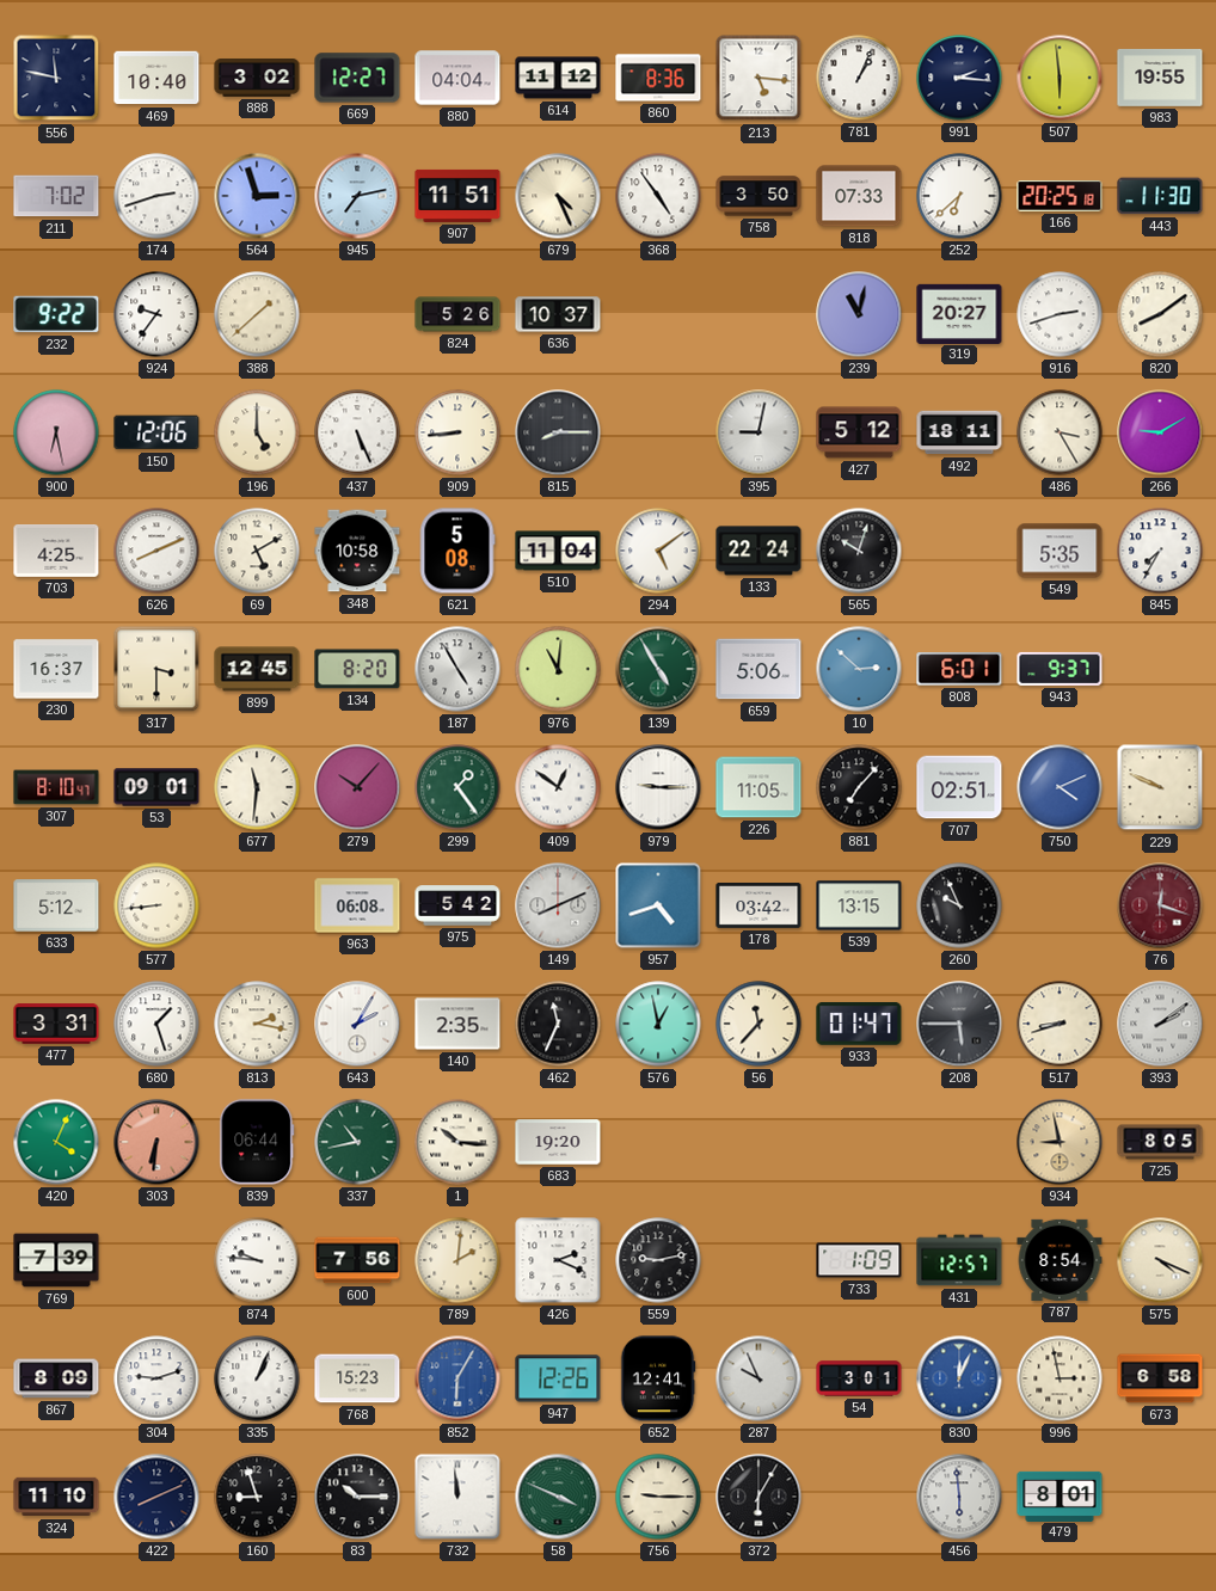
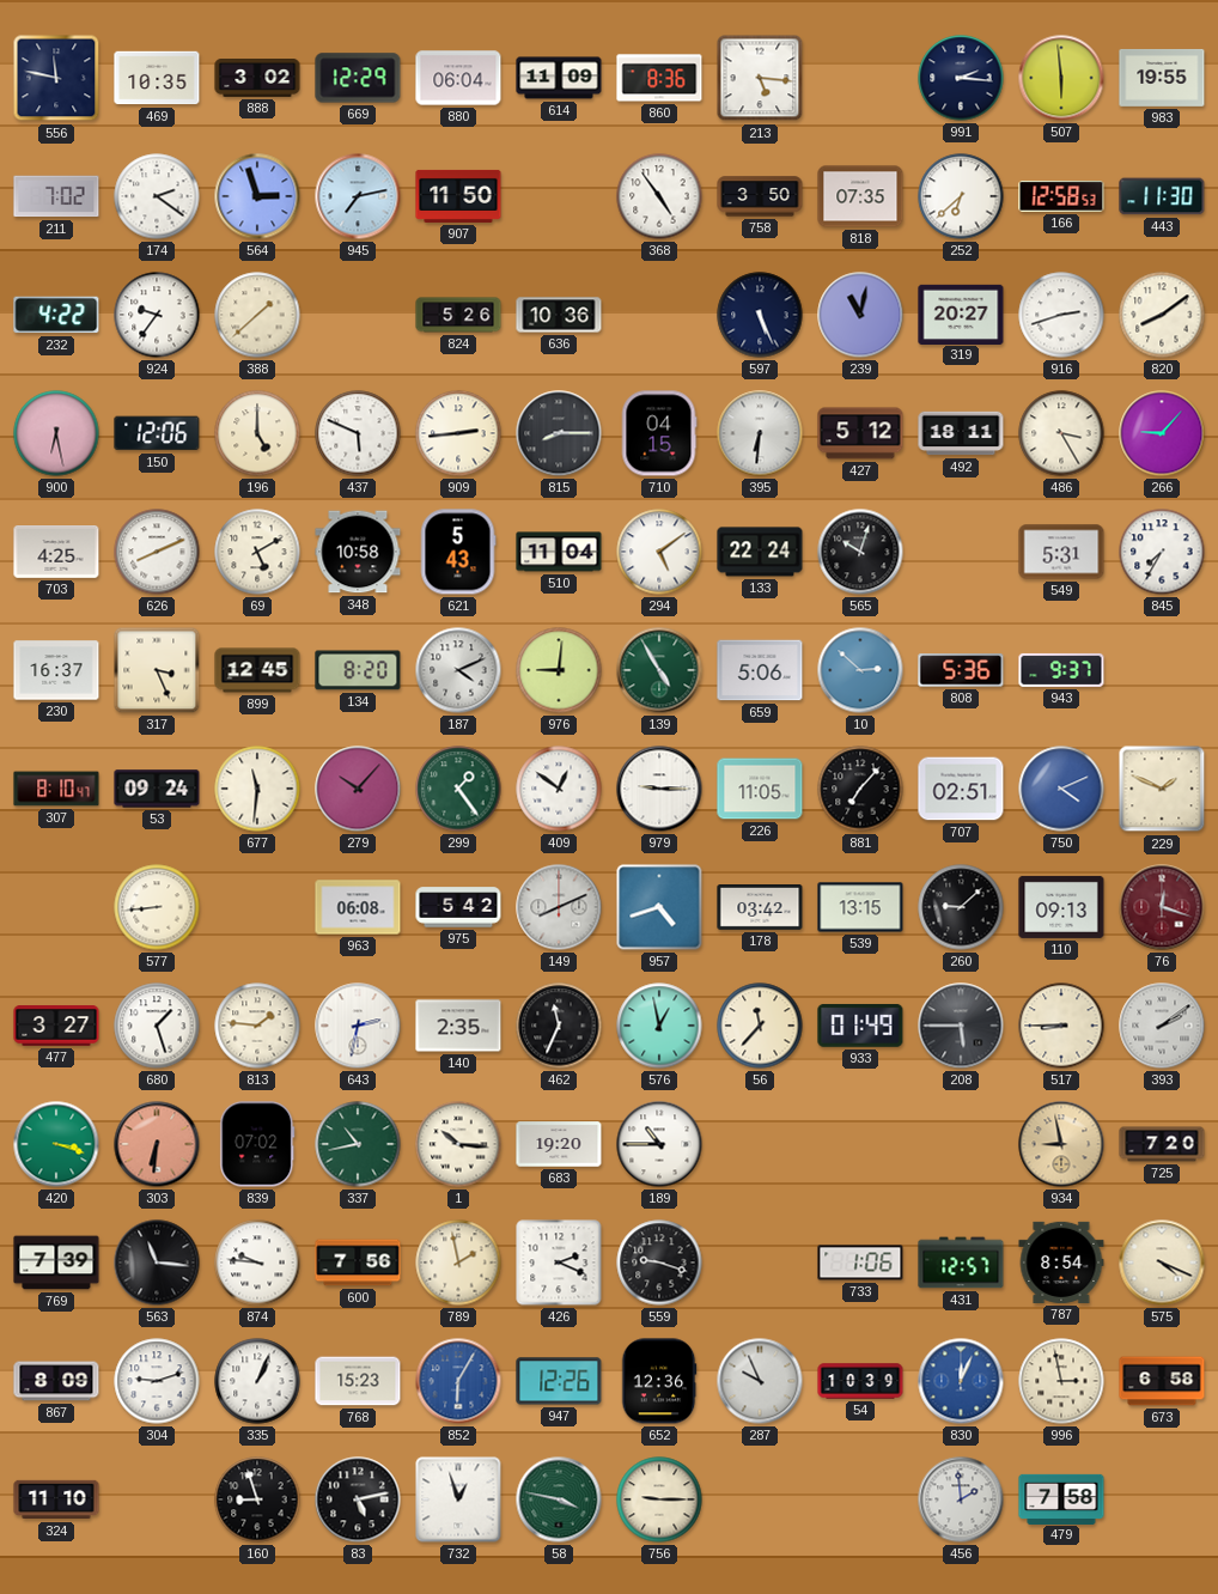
469: 10:40 -> 10:35 (157, 78)
669: 12:27 -> 12:29 (358, 78)
880: 04:04 -> 06:04 (458, 78)
614: 11:12 -> 11:09 (559, 78)
781: 1:04 -> none (859, 78)
174: 2:42 -> 2:21 (157, 196)
907: 11:51 -> 11:50 (458, 196)
679: 4:26 -> none (558, 196)
818: 07:33 -> 07:35 (860, 196)
166: 20:25 -> 12:58 (1061, 197)
232: 9:22 -> 4:22 (56, 315)
636: 10:37 -> 10:36 (559, 315)
597: none -> 5:26 (760, 315)
437: 5:26 -> 5:49 (358, 433)
909: 8:44 -> 2:44 (458, 433)
710: none -> 04:15 (659, 433)
395: 9:02 -> 6:31 (760, 433)
266: 9:10 -> 9:07 (1162, 433)
621: 5:08 -> 5:43 (458, 552)
549: 5:35 -> 5:31 (1061, 552)
317: 3:30 -> 3:26 (157, 670)
187: 4:55 -> 4:11 (458, 670)
976: 11:01 -> 9:01 (559, 670)
808: 6:01 -> 5:36 (961, 670)
53: 09:01 -> 09:24 (157, 789)
229: 9:49 -> 1:49 (1162, 789)
633: 5:12 -> none (56, 905)
260: 9:56 -> 9:08 (961, 907)
110: none -> 09:13 (1061, 907)
477: 3:31 -> 3:27 (56, 1026)
813: 2:17 -> 1:46 (257, 1026)
643: 2:05 -> 2:32 (358, 1026)
933: 01:47 -> 01:49 (860, 1026)
517: 8:42 -> 8:45 (1061, 1026)
420: 4:04 -> 3:18 (56, 1144)
839: 06:44 -> 07:02 (257, 1144)
189: none -> 10:45 (659, 1144)
725: 8:05 -> 7:20 (1162, 1144)
563: none -> 11:16 (157, 1263)
789: 2:01 -> 1:58 (458, 1263)
559: 9:13 -> 9:18 (659, 1263)
733: 1:09 -> 1:06 (860, 1263)
652: 12:41 -> 12:36 (659, 1381)
54: 3:01 -> 10:39 (860, 1381)
422: 8:11 -> none (156, 1497)
83: 10:15 -> 5:13 (358, 1499)
732: 11:59 -> 12:57 (458, 1499)
58: 3:49 -> 3:47 (559, 1499)
372: 6:05 -> none (759, 1497)
456: 5:59 -> 1:59 (961, 1499)
479: 8:01 -> 7:58 (1061, 1498)
